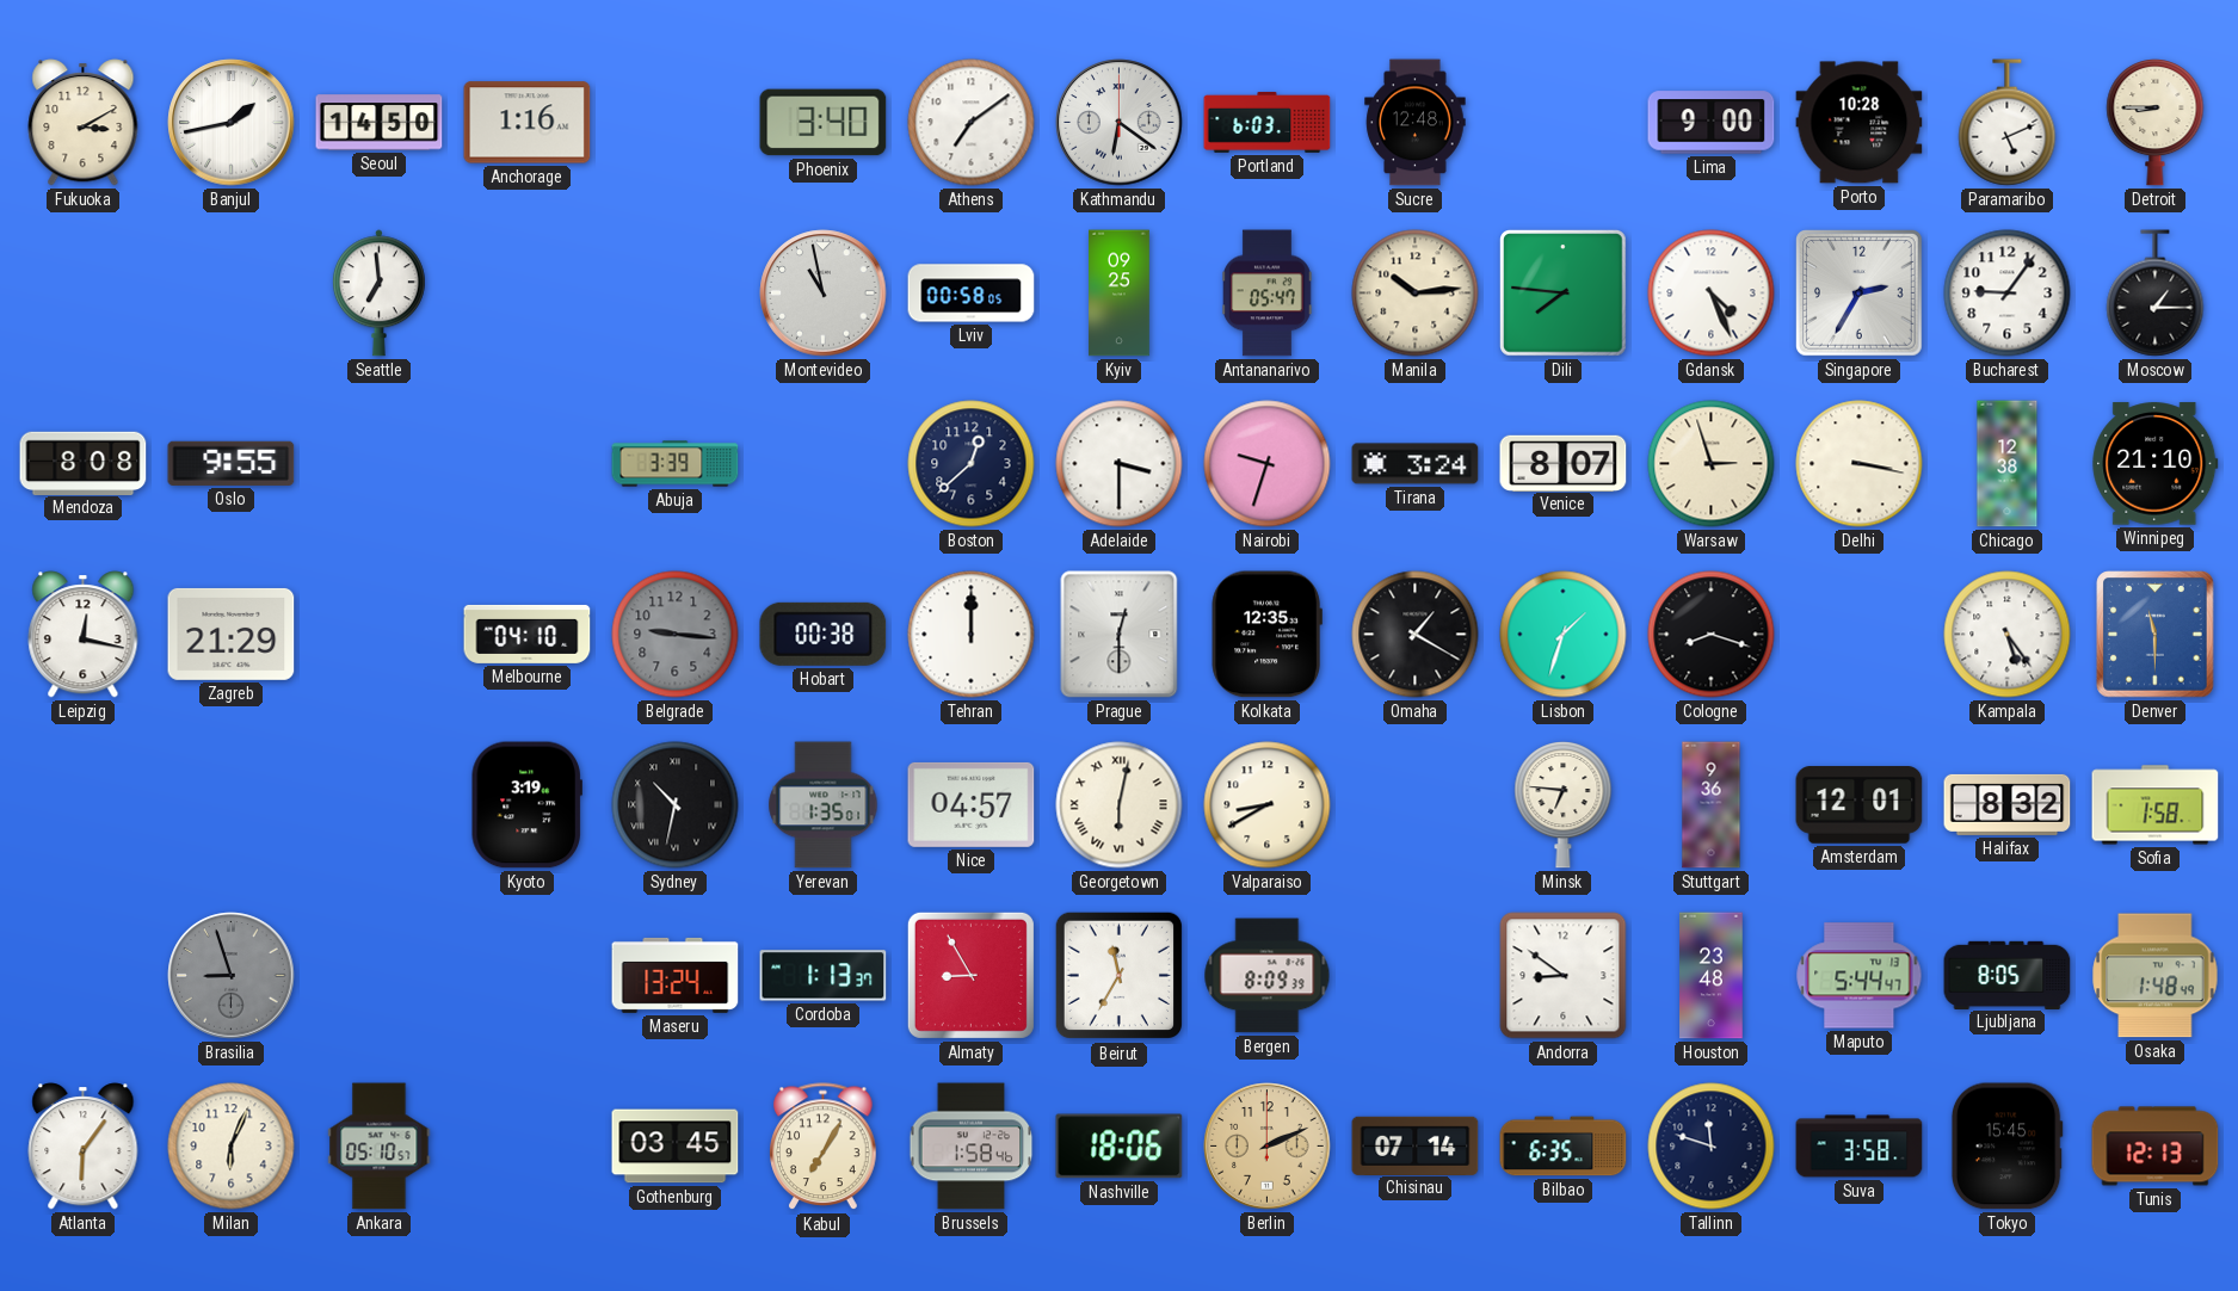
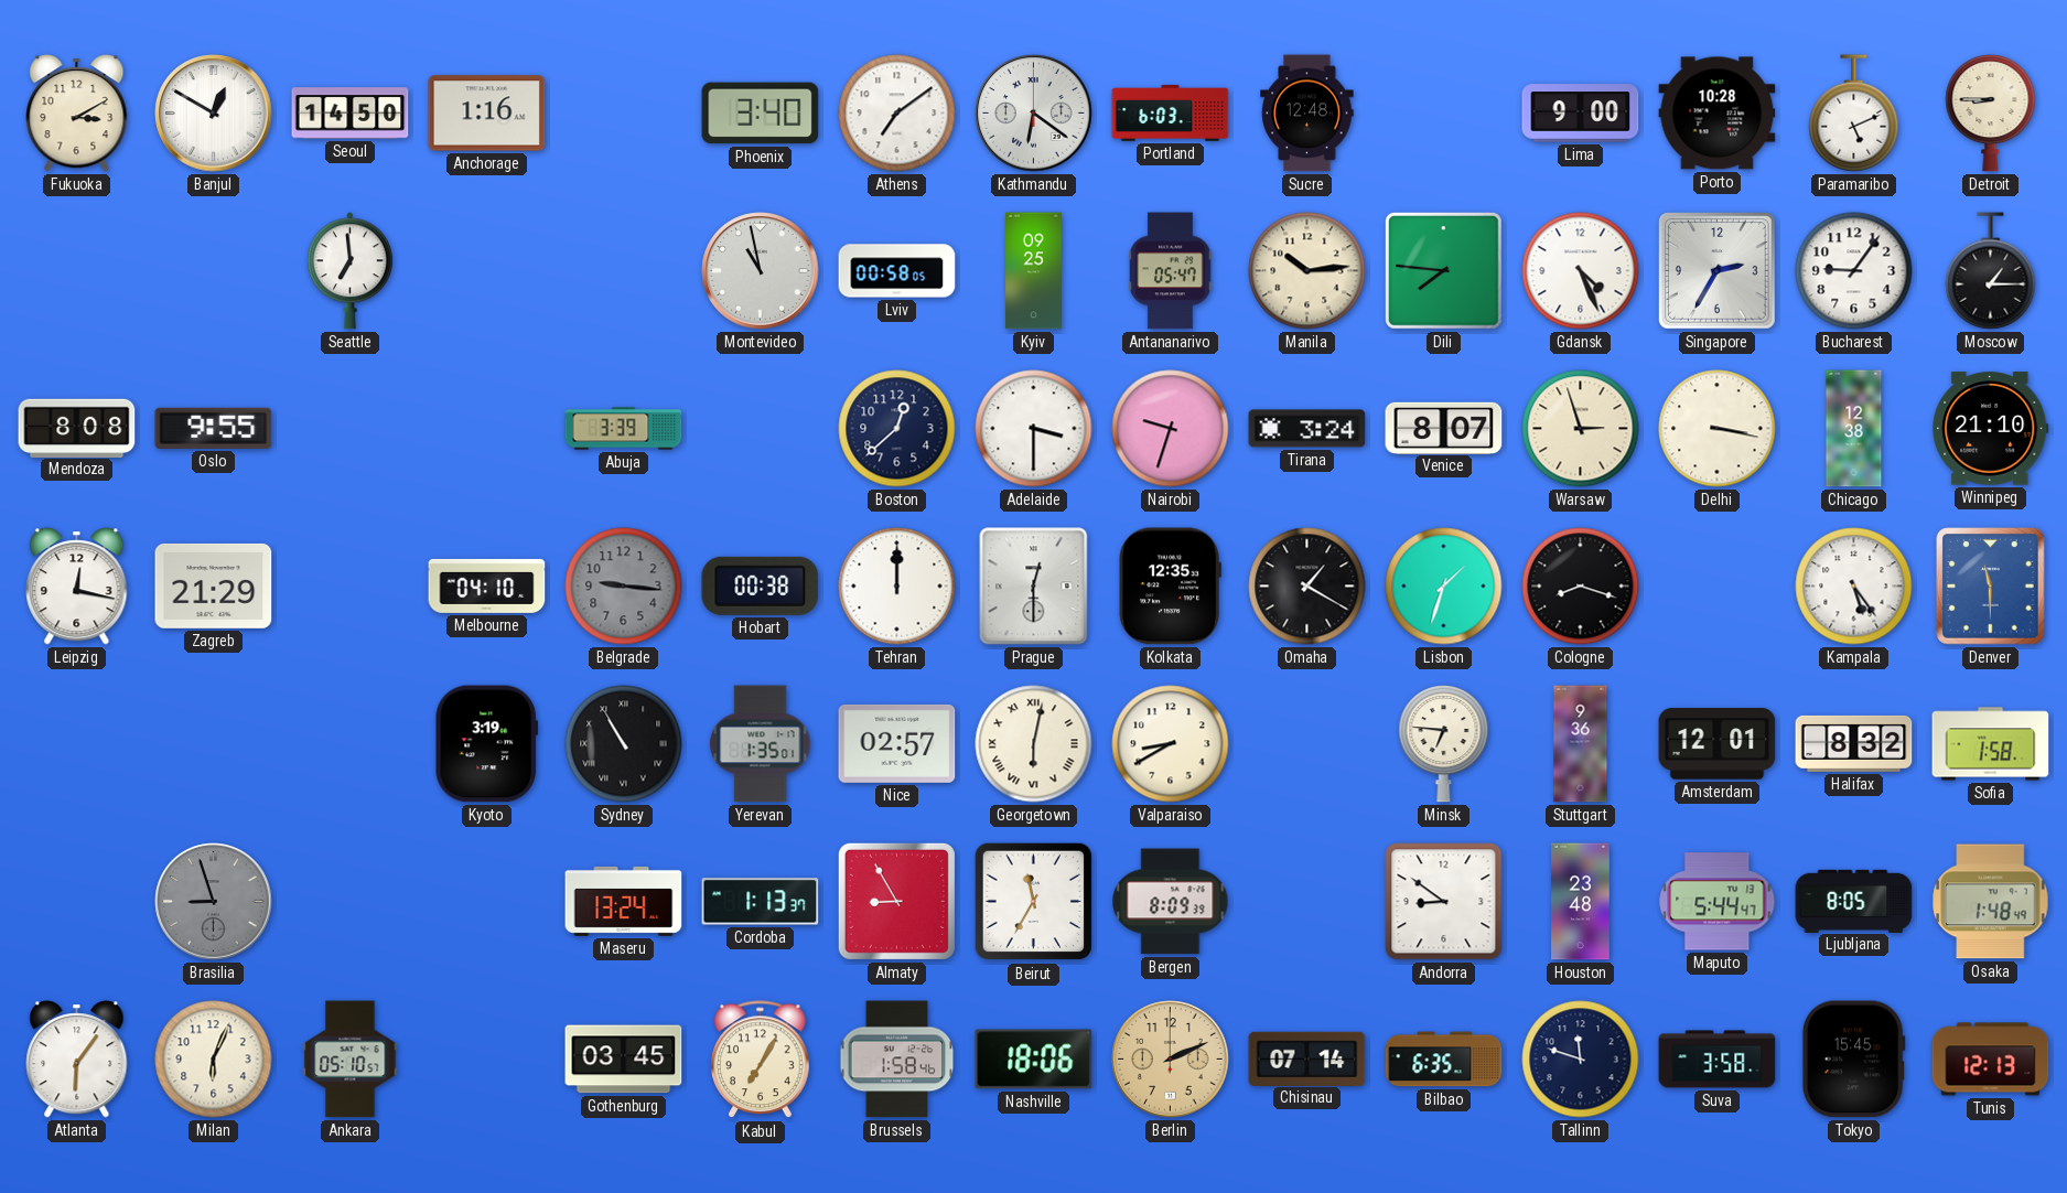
Banjul: 1:43 -> 12:50 (214, 114)
Sydney: 10:32 -> 10:55 (624, 744)
Nice: 04:57 -> 02:57 (897, 743)
